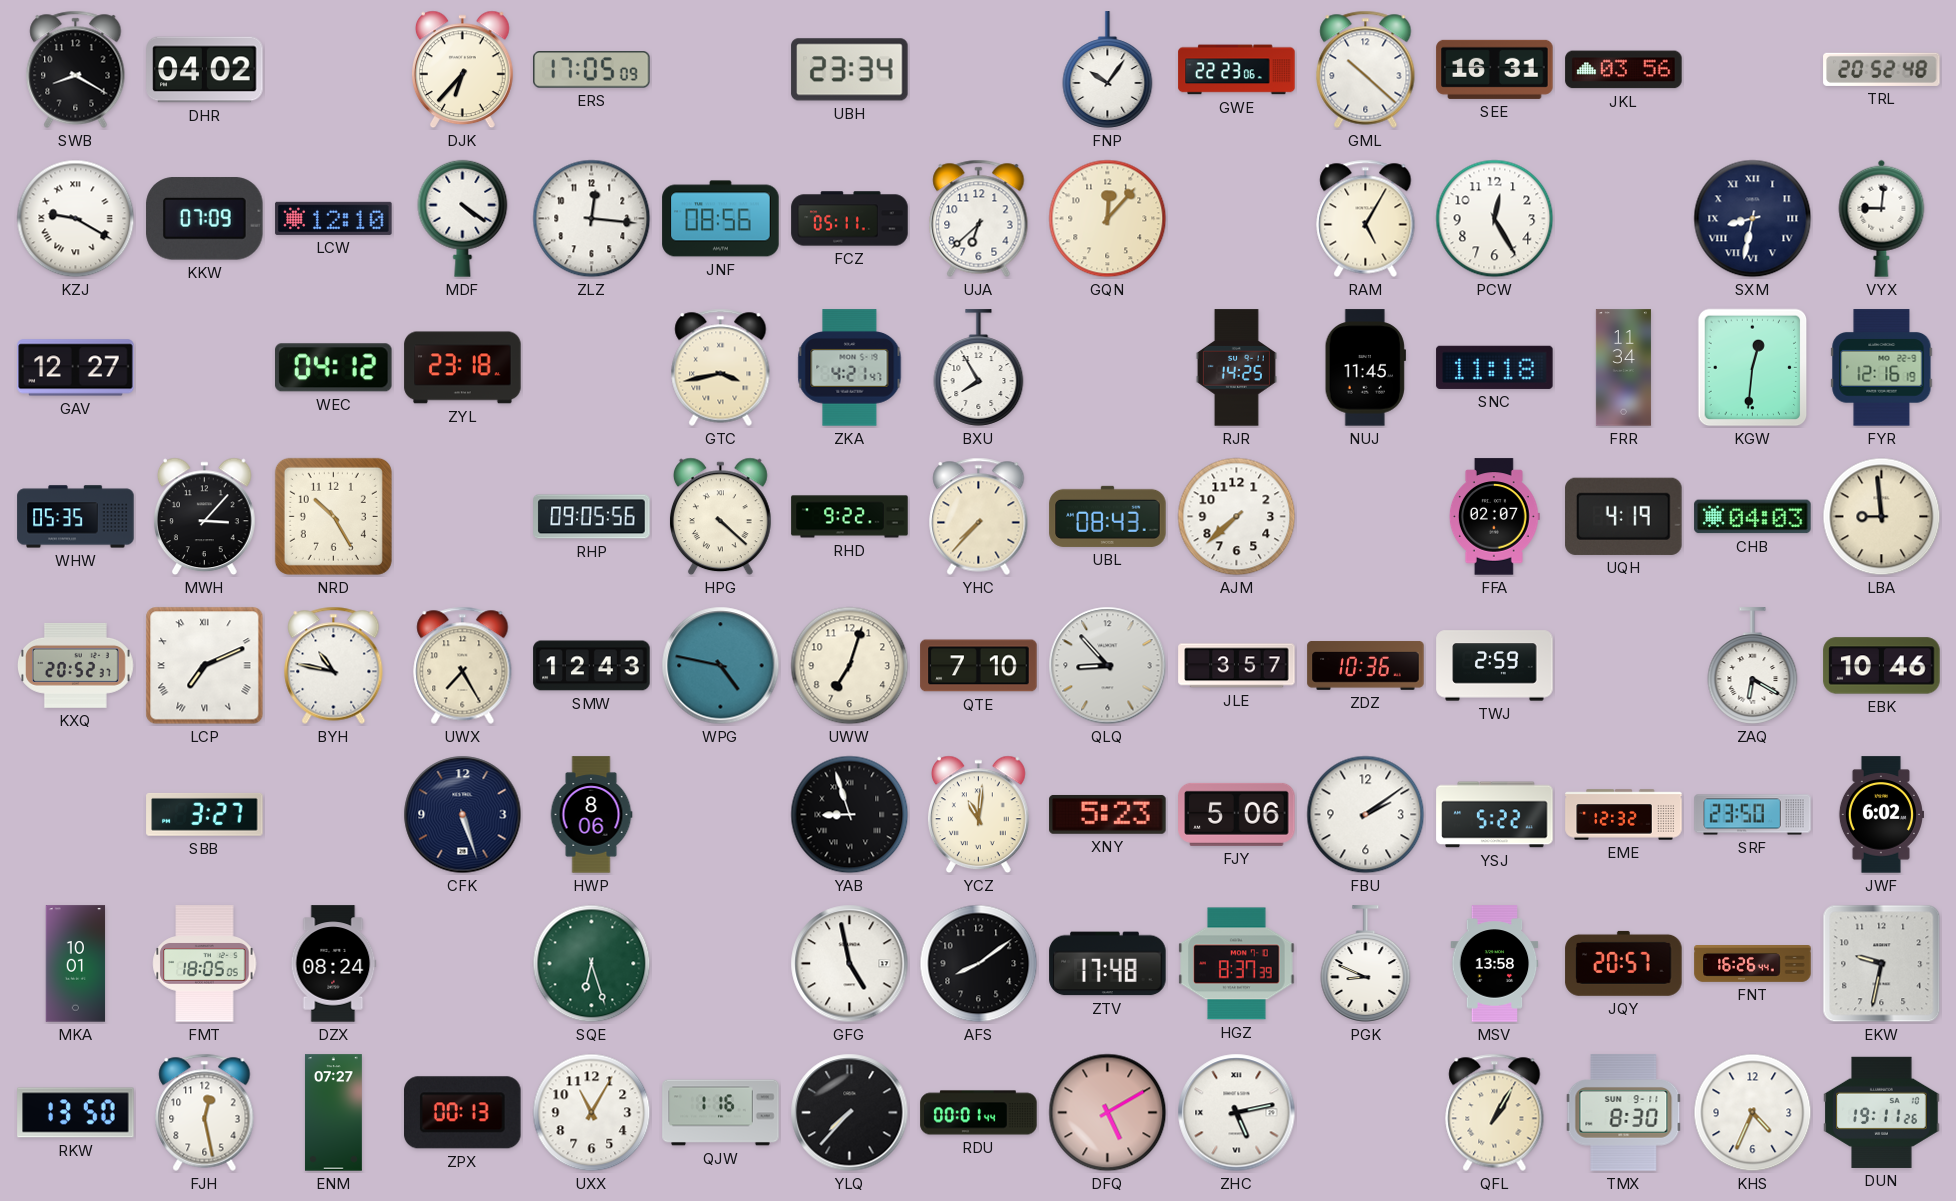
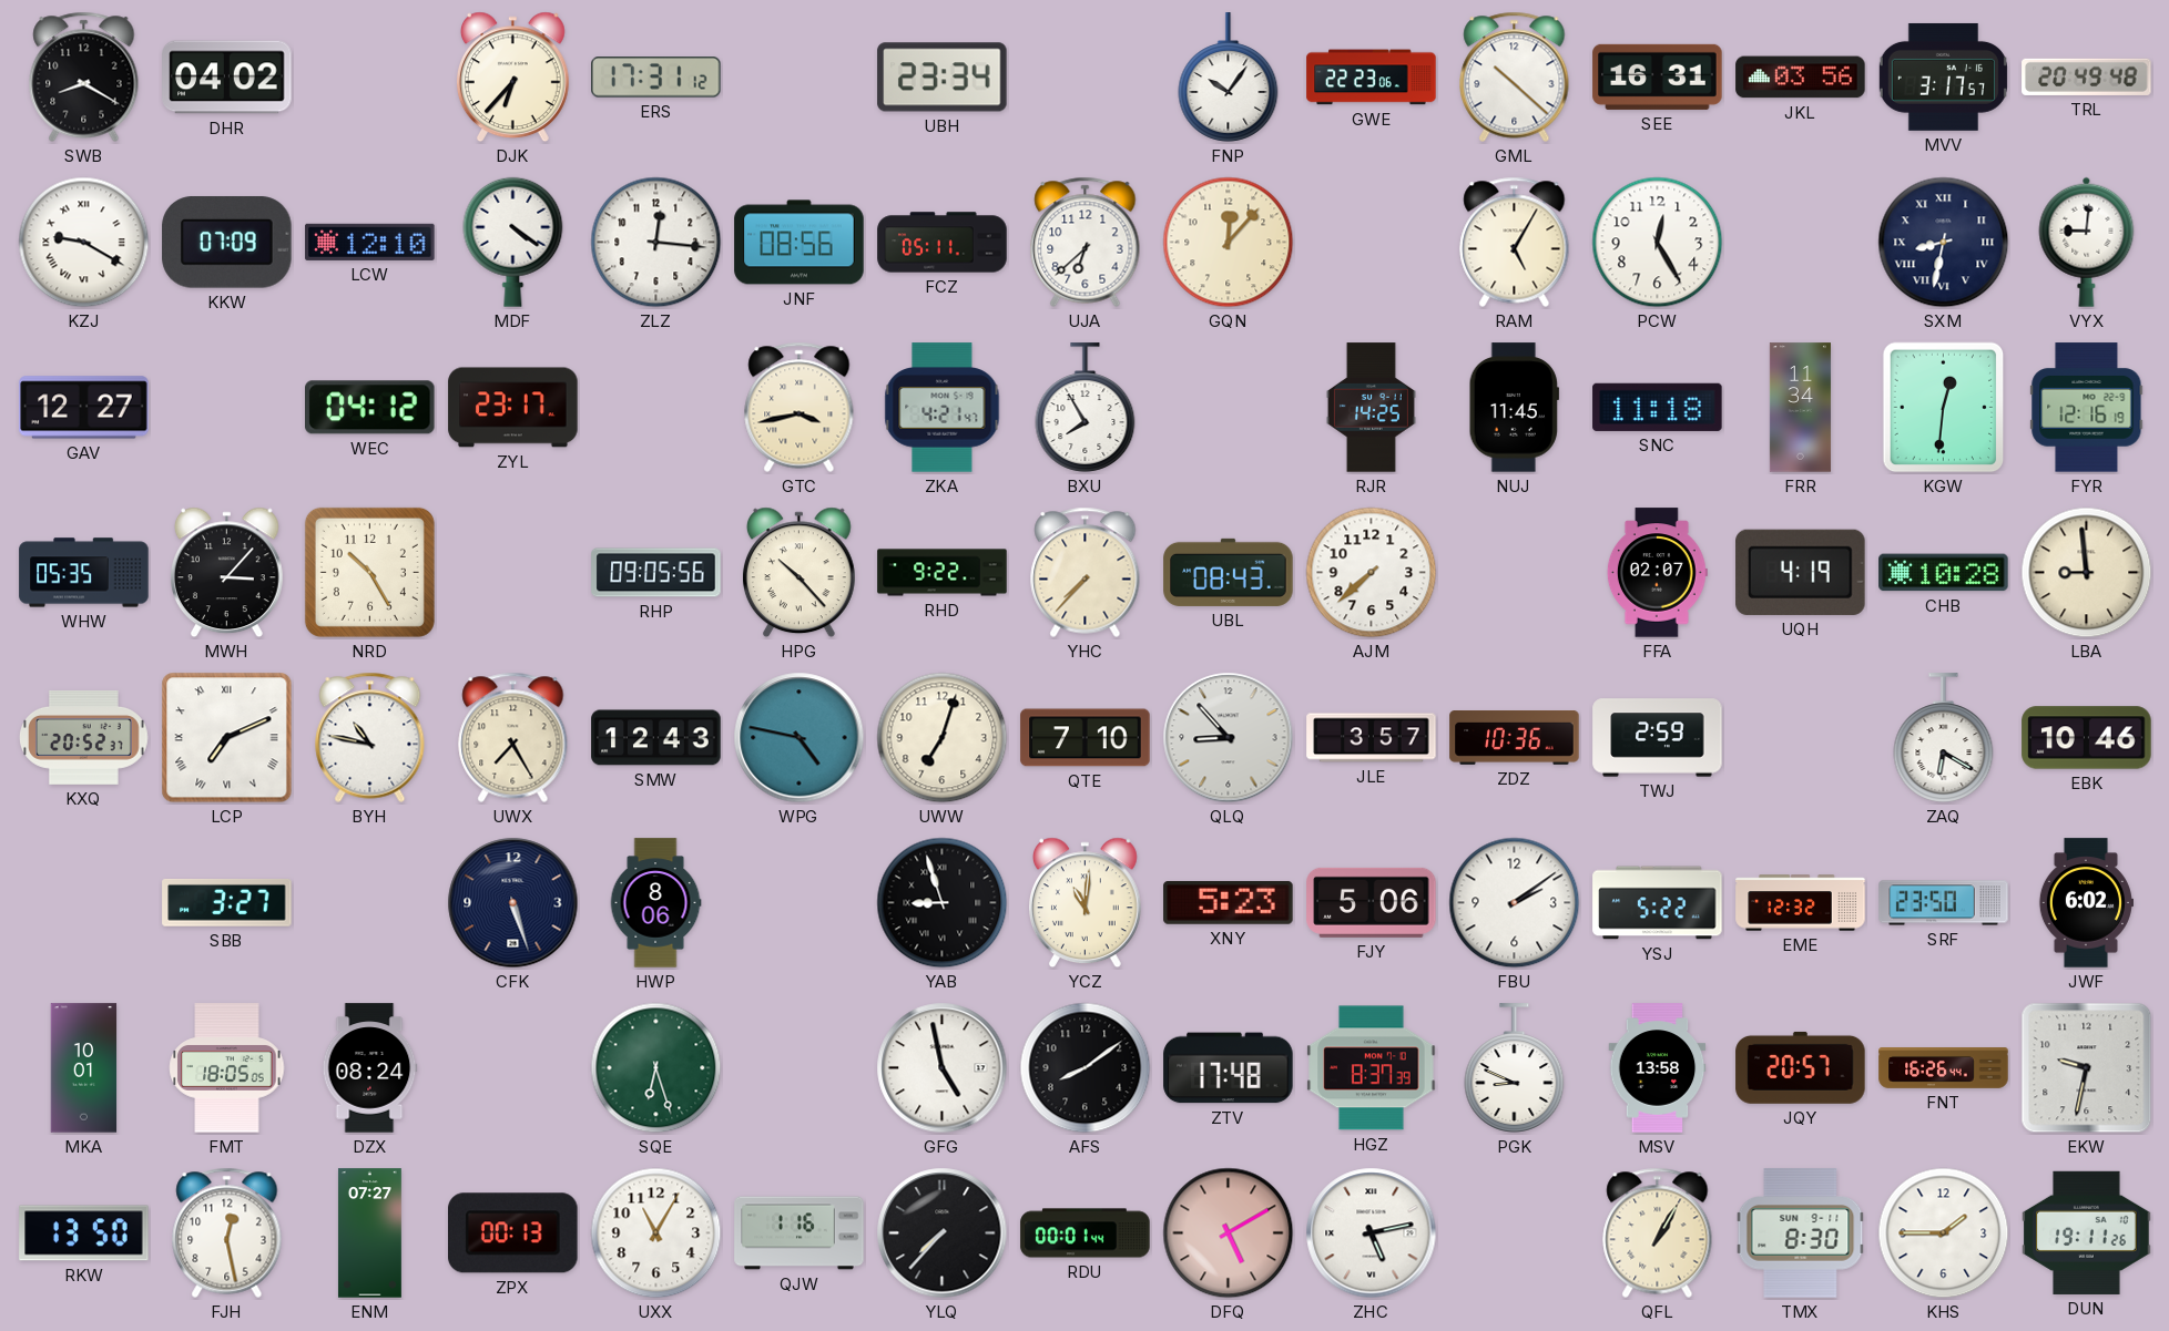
ERS: 17:05 -> 17:31 (656, 78)
MVV: none -> 3:17 (1943, 76)
TRL: 20:52 -> 20:49 (2087, 76)
ZYL: 23:18 -> 23:17 (513, 408)
HPG: 4:22 -> 10:23 (798, 573)
CHB: 04:03 -> 10:28 (1944, 573)
KHS: 4:34 -> 1:45 (1944, 1233)
